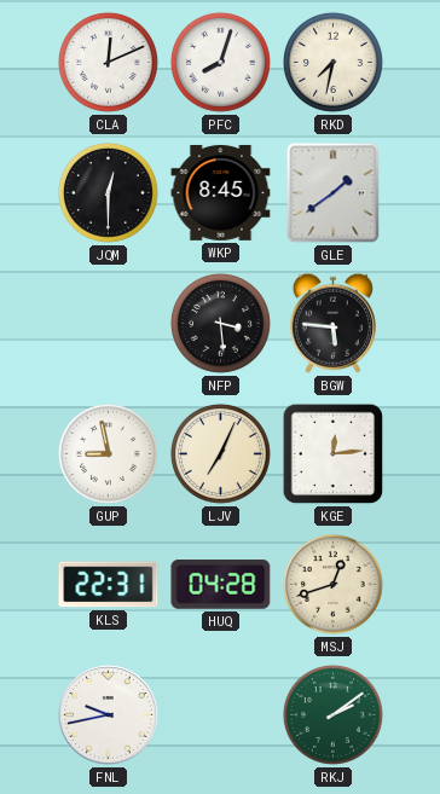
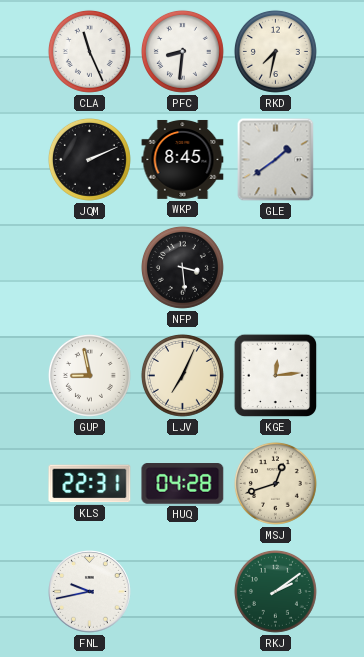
CLA: 12:11 -> 11:26 (89, 51)
PFC: 8:03 -> 8:31 (182, 51)
JQM: 12:30 -> 2:11 (89, 159)
BGW: 5:46 -> none (332, 323)
